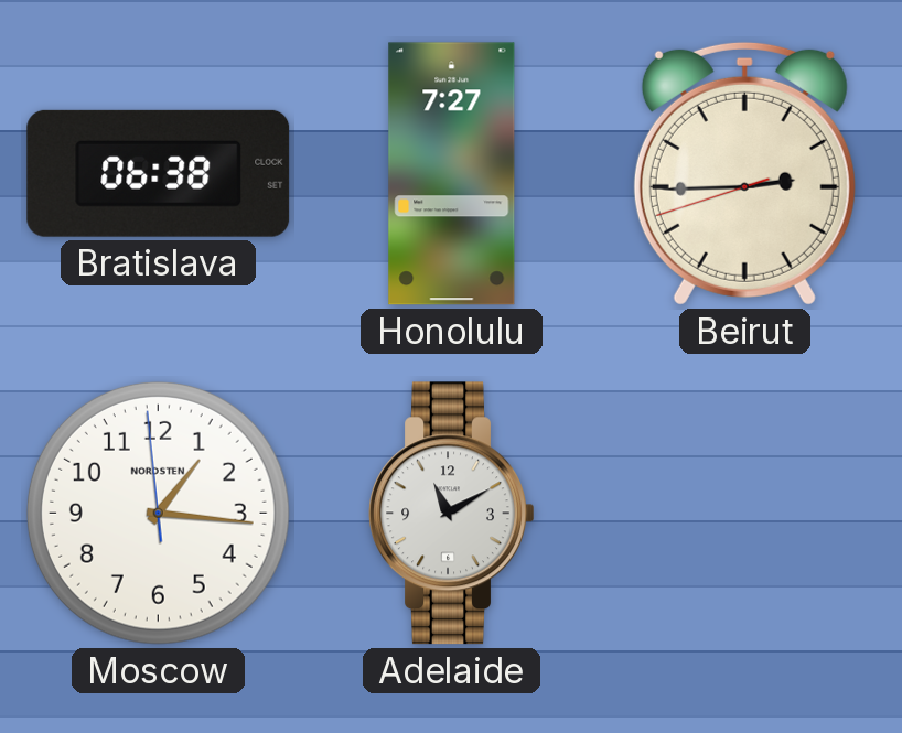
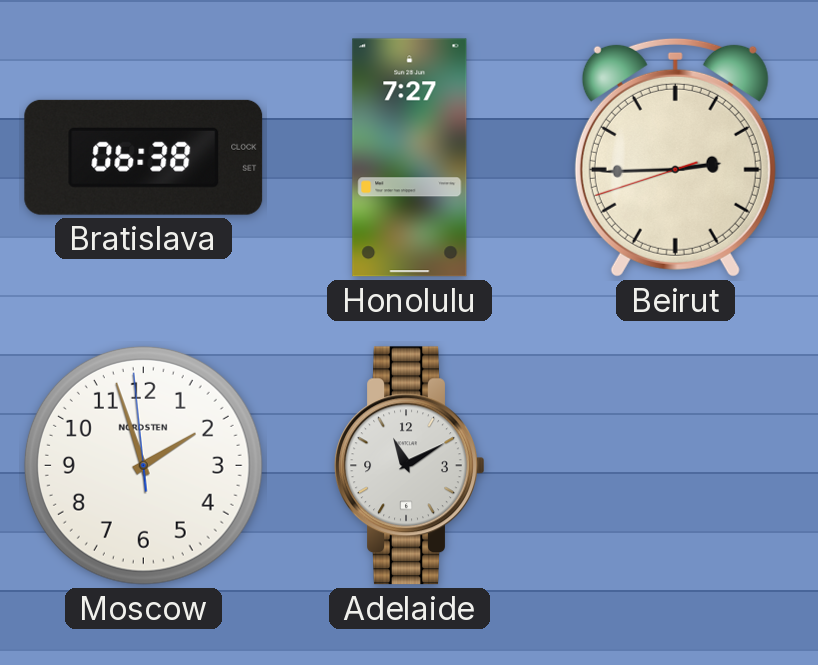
Moscow: 1:15 -> 1:56 (143, 465)
